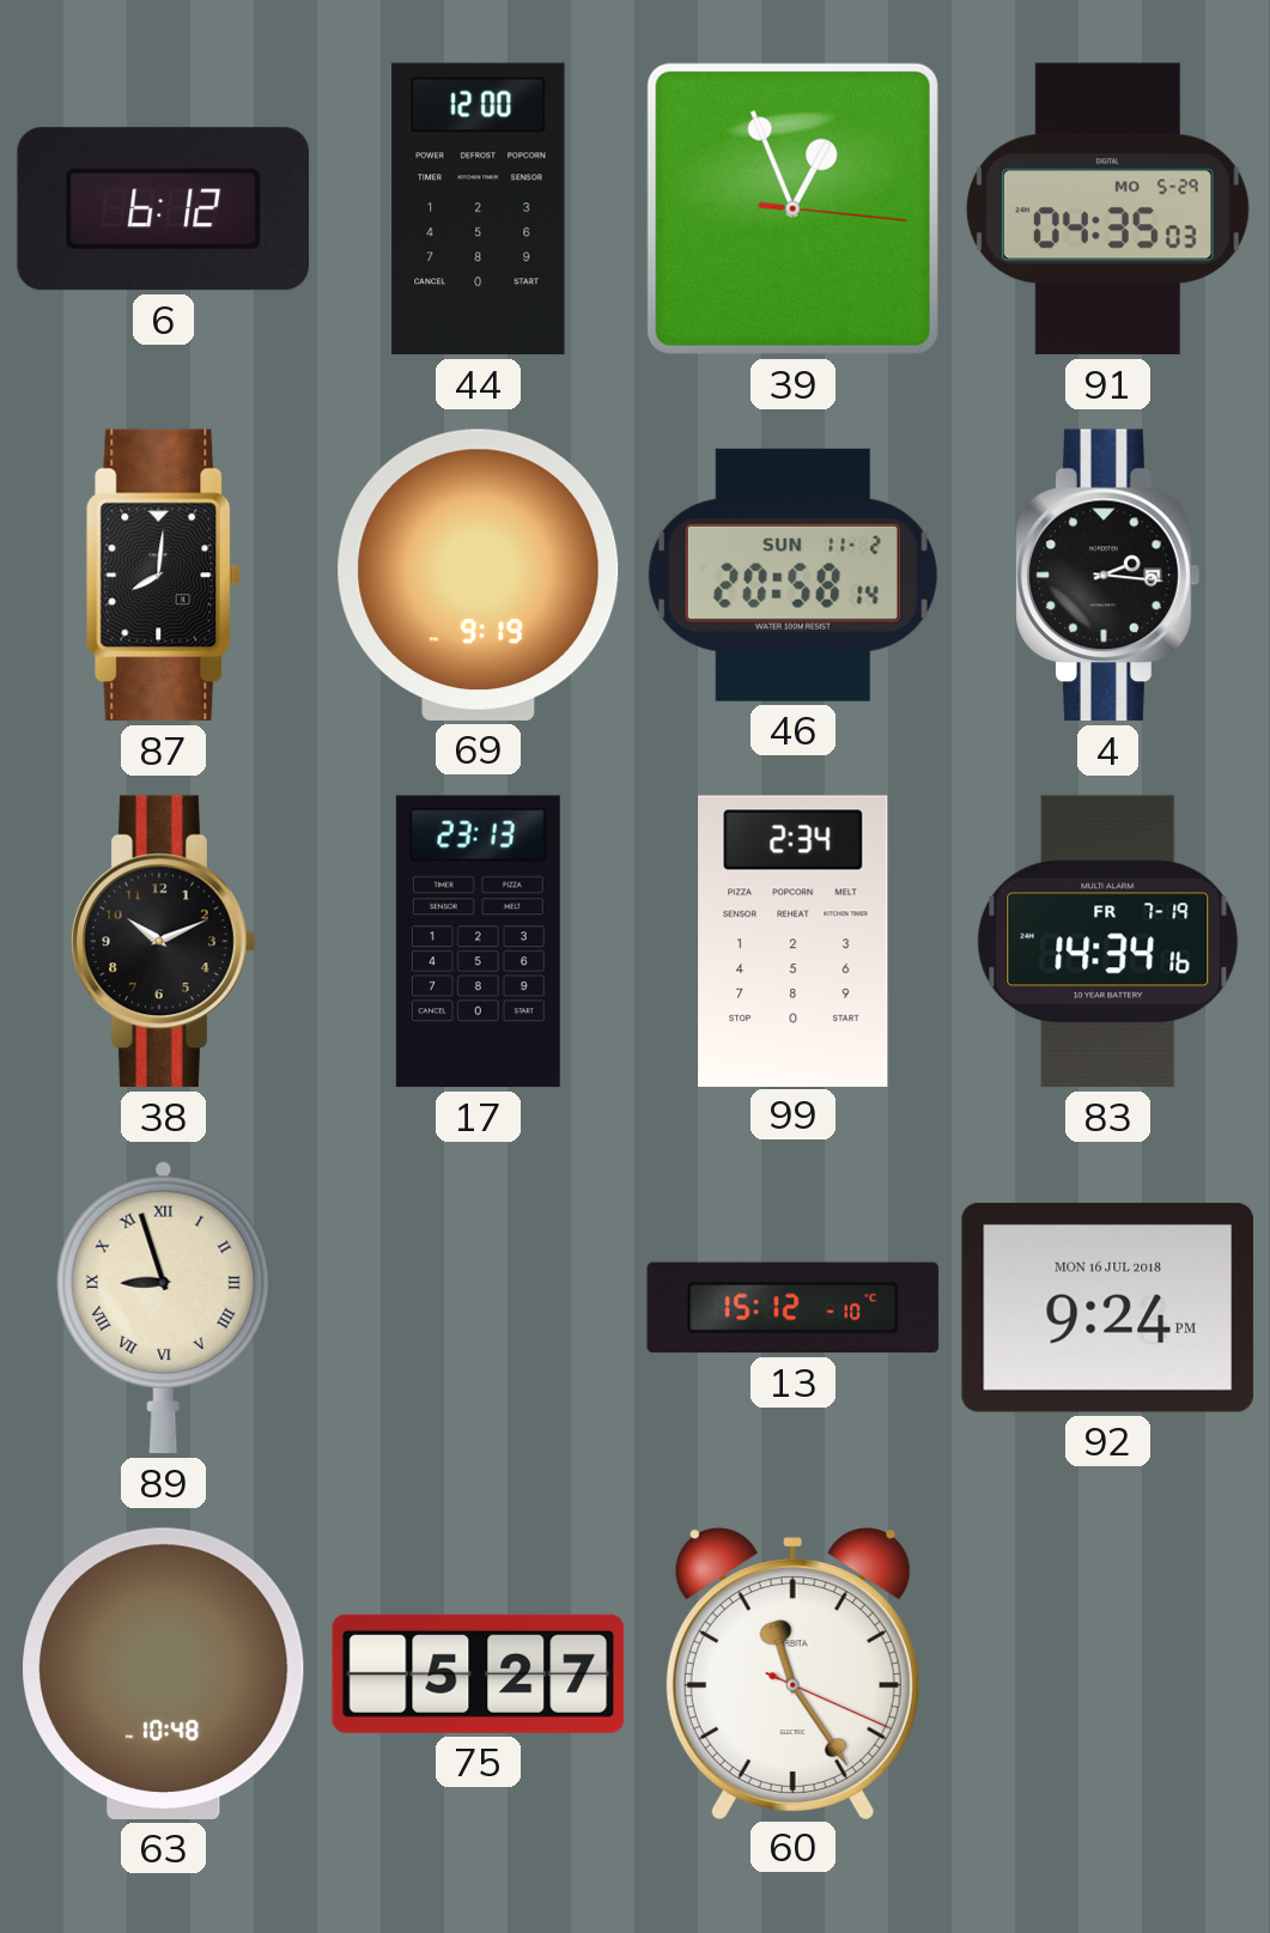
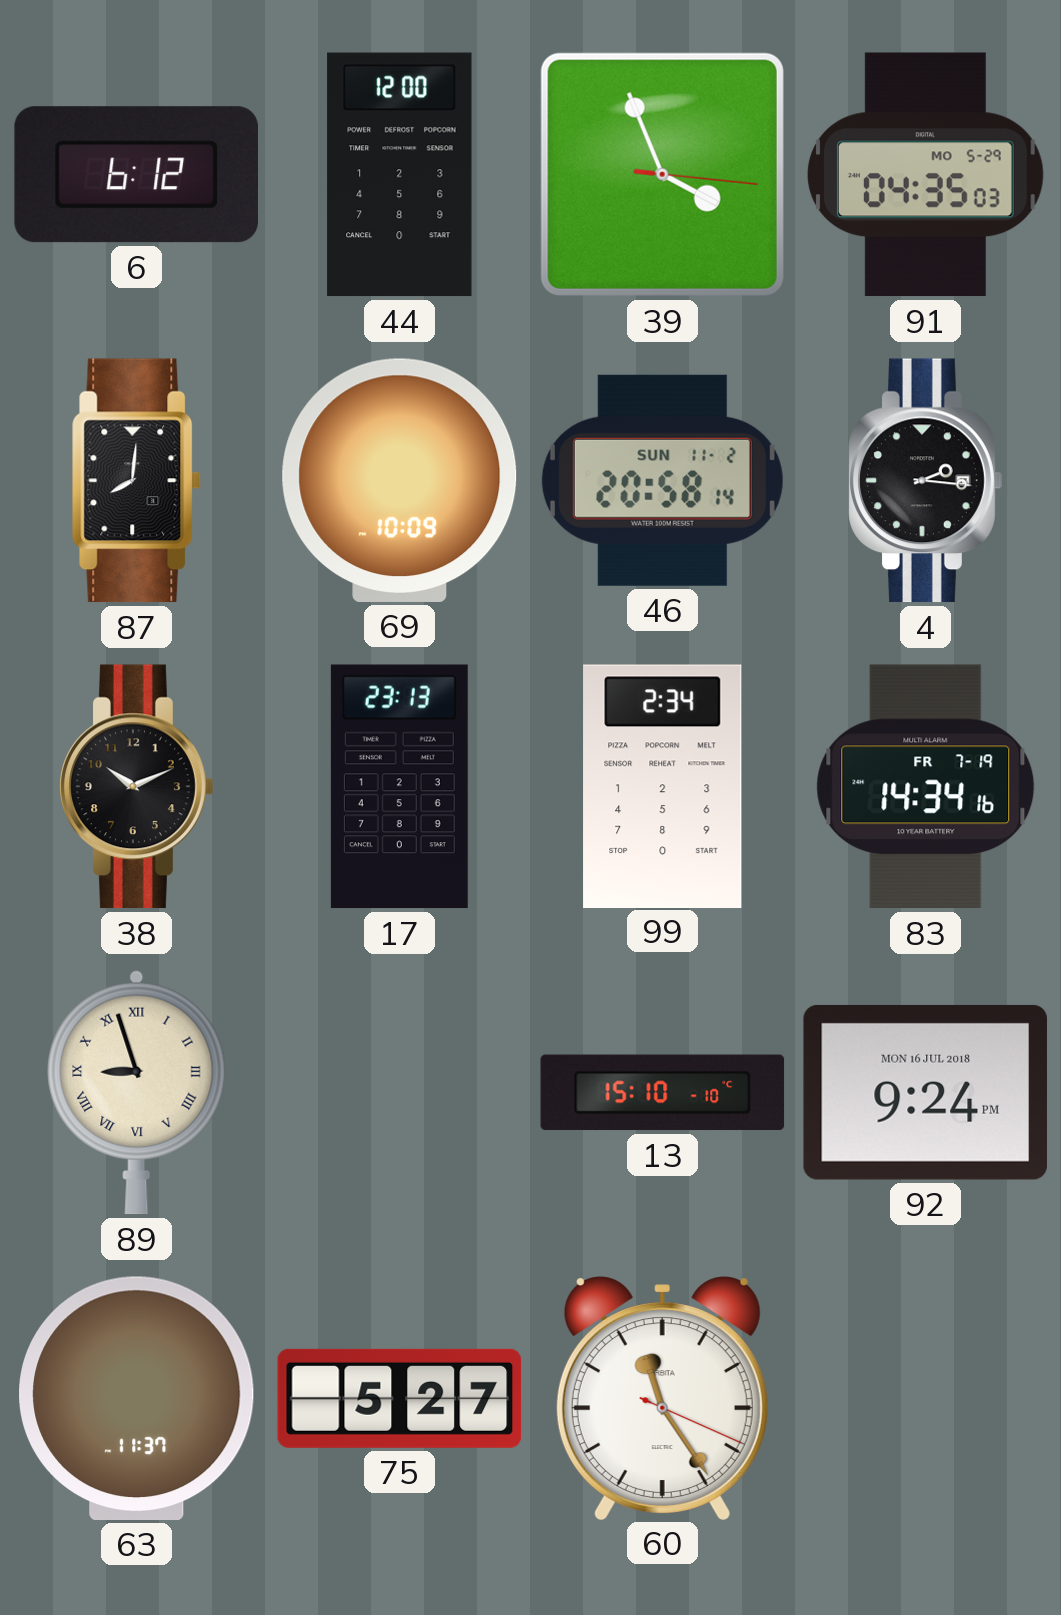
39: 12:56 -> 3:56 (662, 174)
69: 9:19 -> 10:09 (400, 480)
13: 15:12 -> 15:10 (663, 1093)
63: 10:48 -> 11:37 (137, 1398)
